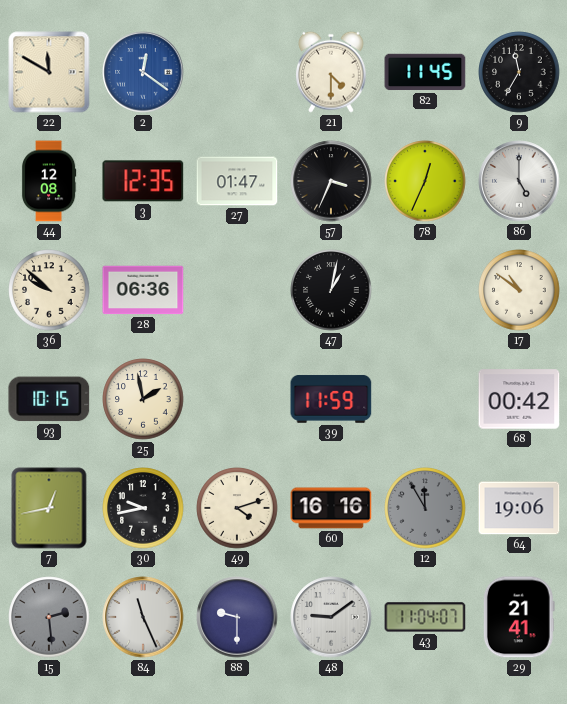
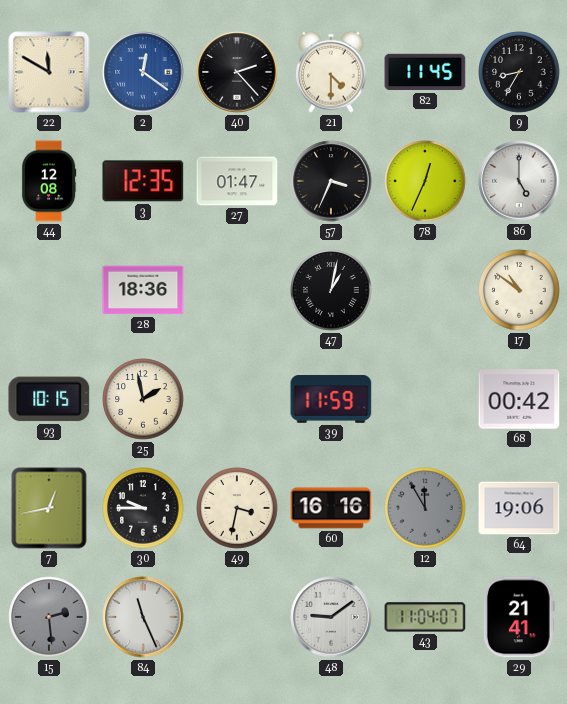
40: none -> 2:23 (237, 72)
9: 11:35 -> 8:35 (519, 72)
36: 9:52 -> none (49, 290)
28: 06:36 -> 18:36 (143, 290)
30: 9:43 -> 9:45 (143, 508)
49: 4:12 -> 3:32 (237, 508)
88: 9:30 -> none (237, 617)
